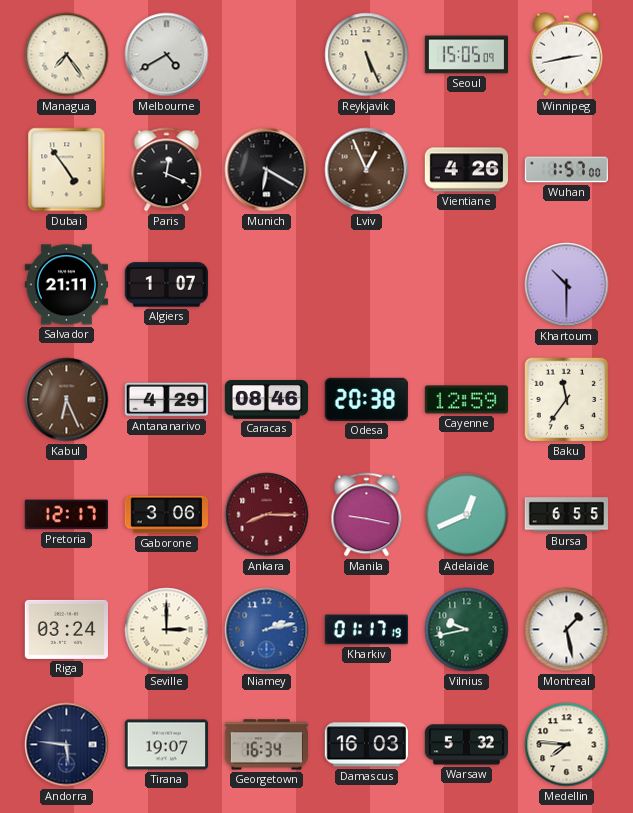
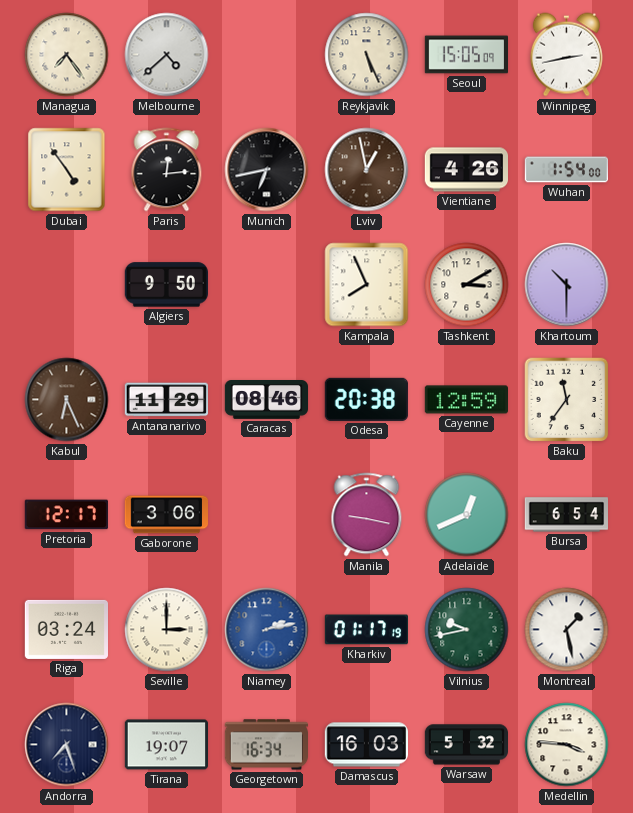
Melbourne: 4:40 -> 4:38 (167, 55)
Paris: 12:19 -> 12:14 (167, 170)
Munich: 6:20 -> 6:43 (267, 170)
Lviv: 12:56 -> 12:58 (367, 170)
Wuhan: 1:57 -> 1:54 (566, 170)
Salvador: 21:11 -> none (66, 285)
Algiers: 1:07 -> 9:50 (166, 285)
Kampala: none -> 7:56 (367, 285)
Tashkent: none -> 3:10 (467, 285)
Antananarivo: 4:29 -> 11:29 (166, 400)
Ankara: 8:15 -> none (267, 515)
Bursa: 6:55 -> 6:54 (566, 515)
Andorra: 5:46 -> 7:27 (67, 745)
Medellin: 7:46 -> 3:46 (567, 745)
